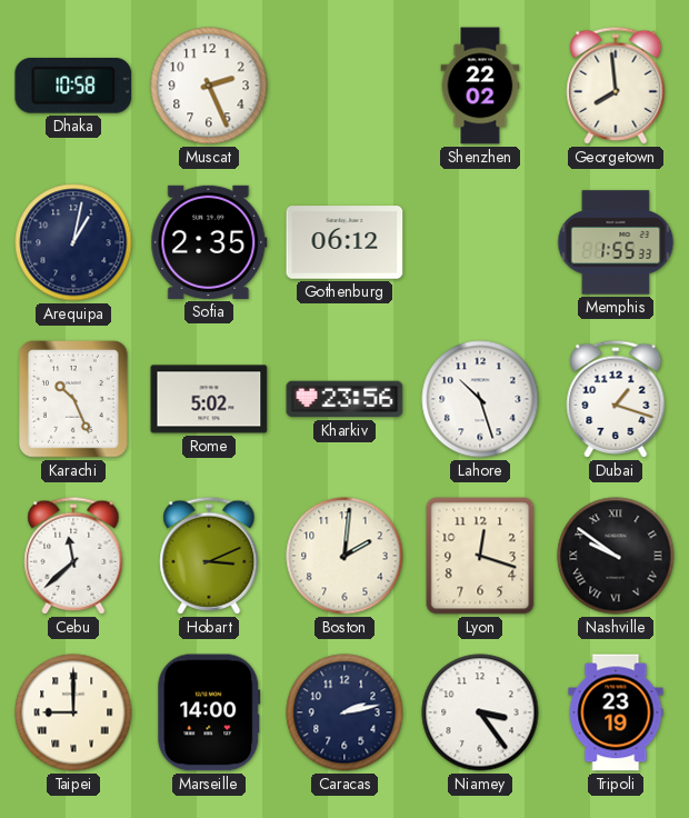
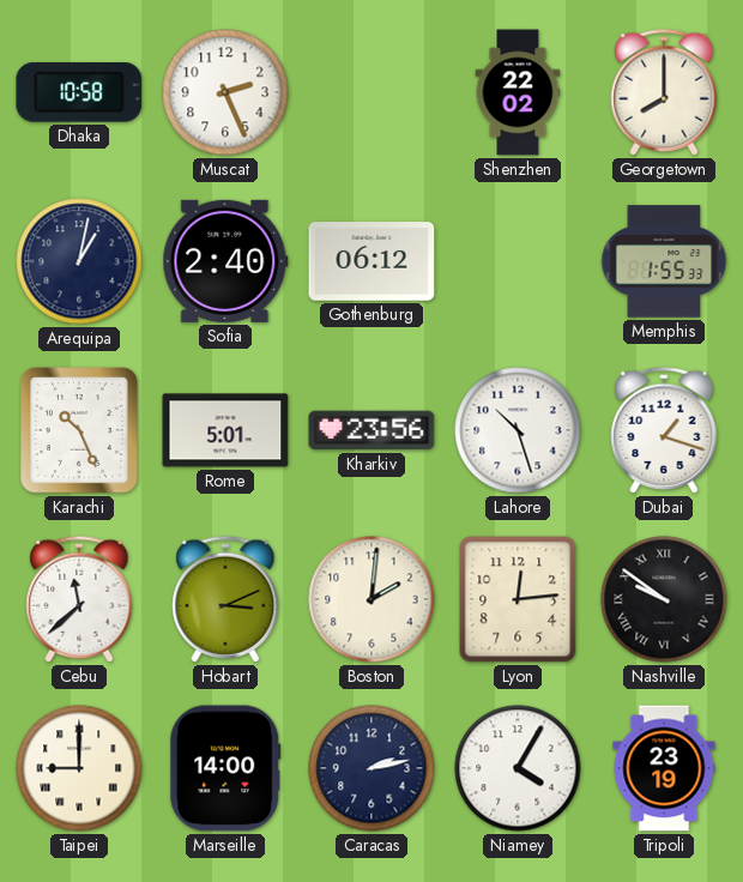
Georgetown: 7:59 -> 8:00 (664, 92)
Sofia: 2:35 -> 2:40 (225, 261)
Rome: 5:02 -> 5:01 (225, 430)
Lyon: 12:18 -> 12:14 (518, 599)
Niamey: 3:24 -> 4:05 (518, 768)
